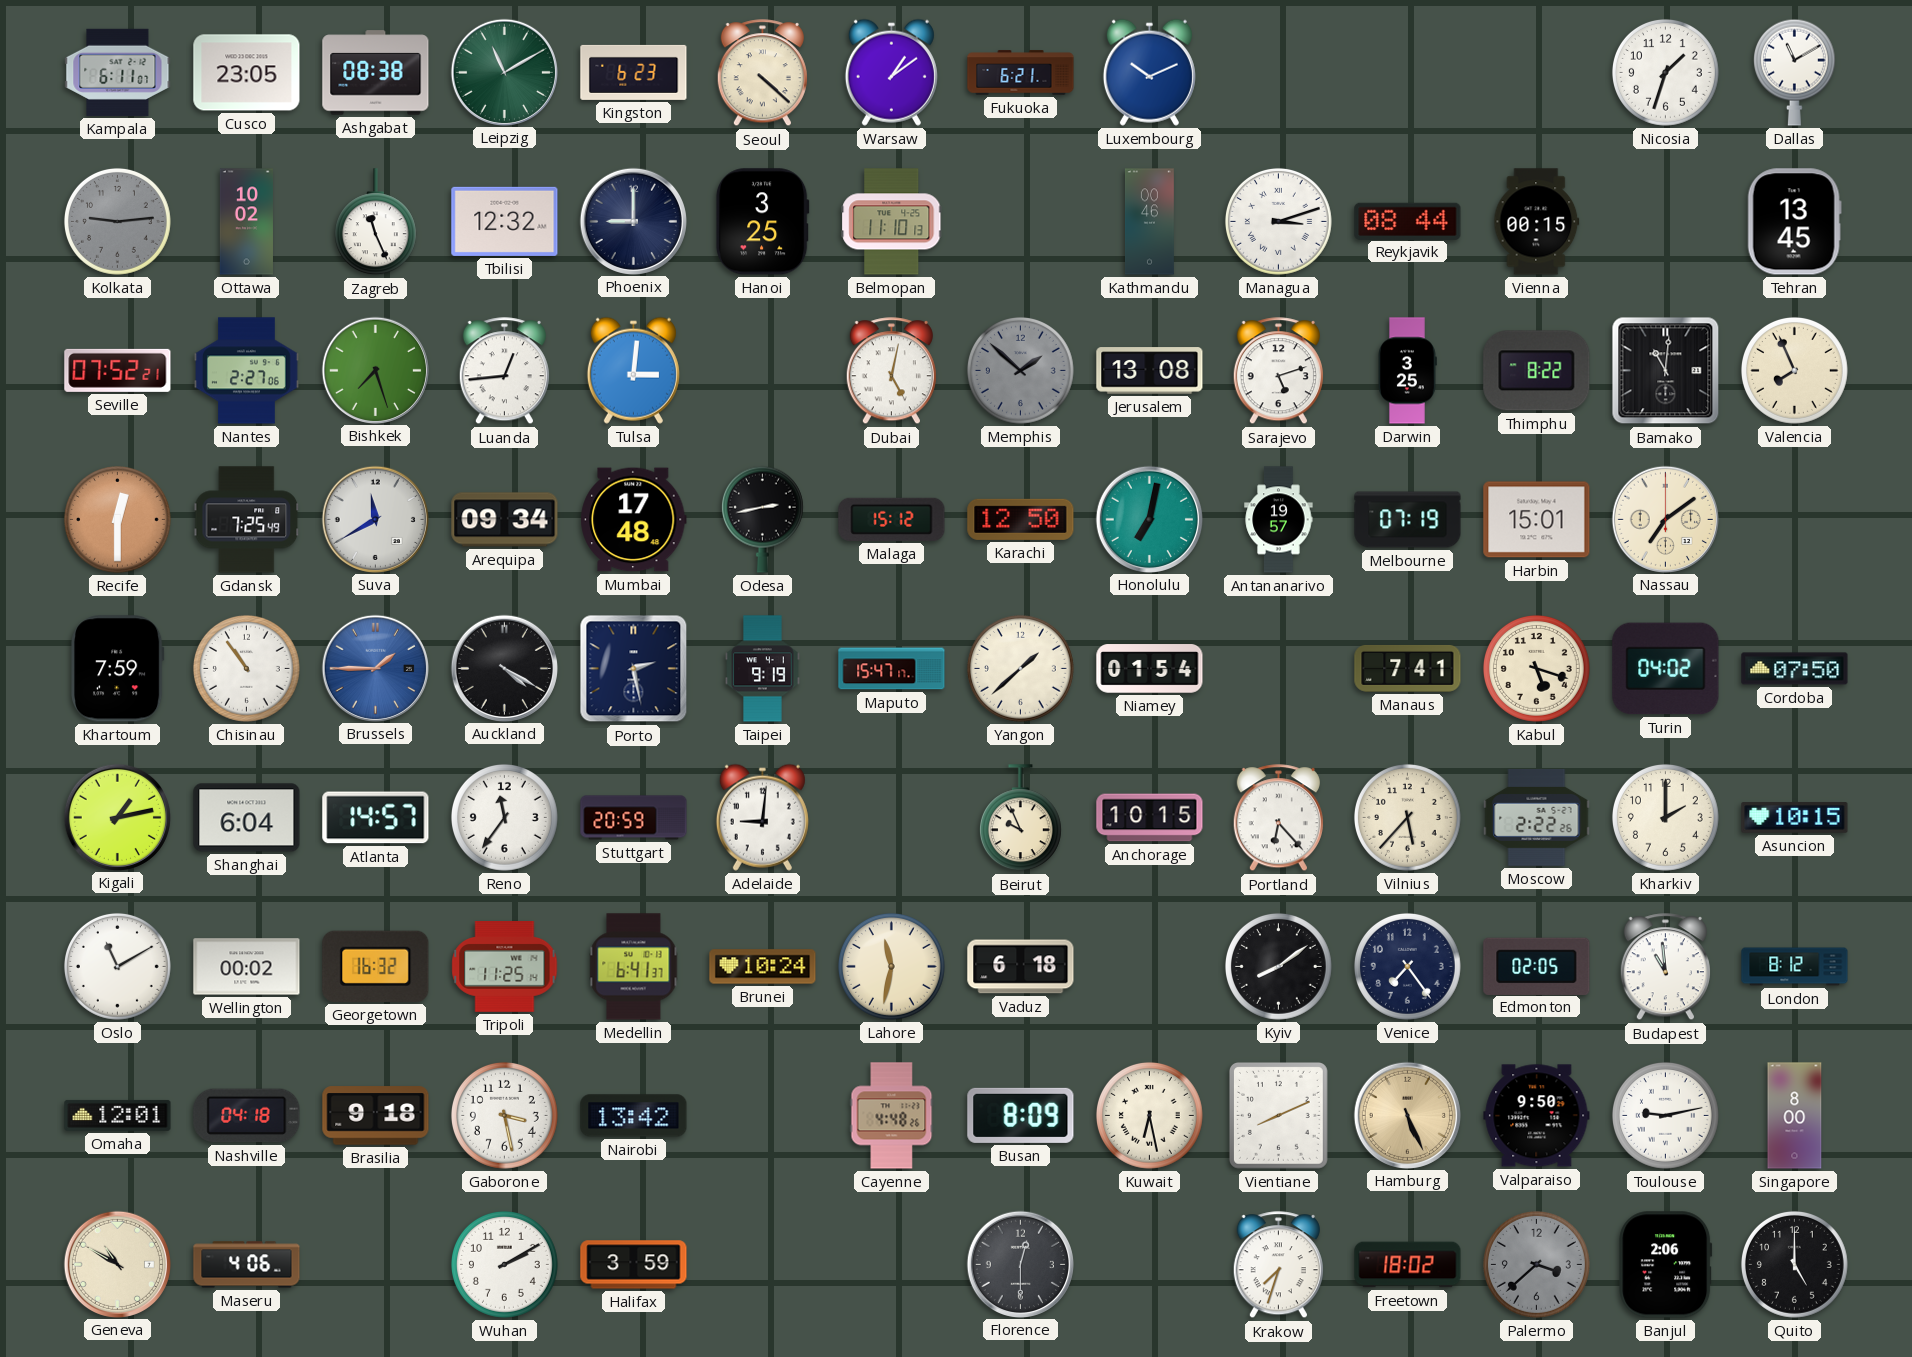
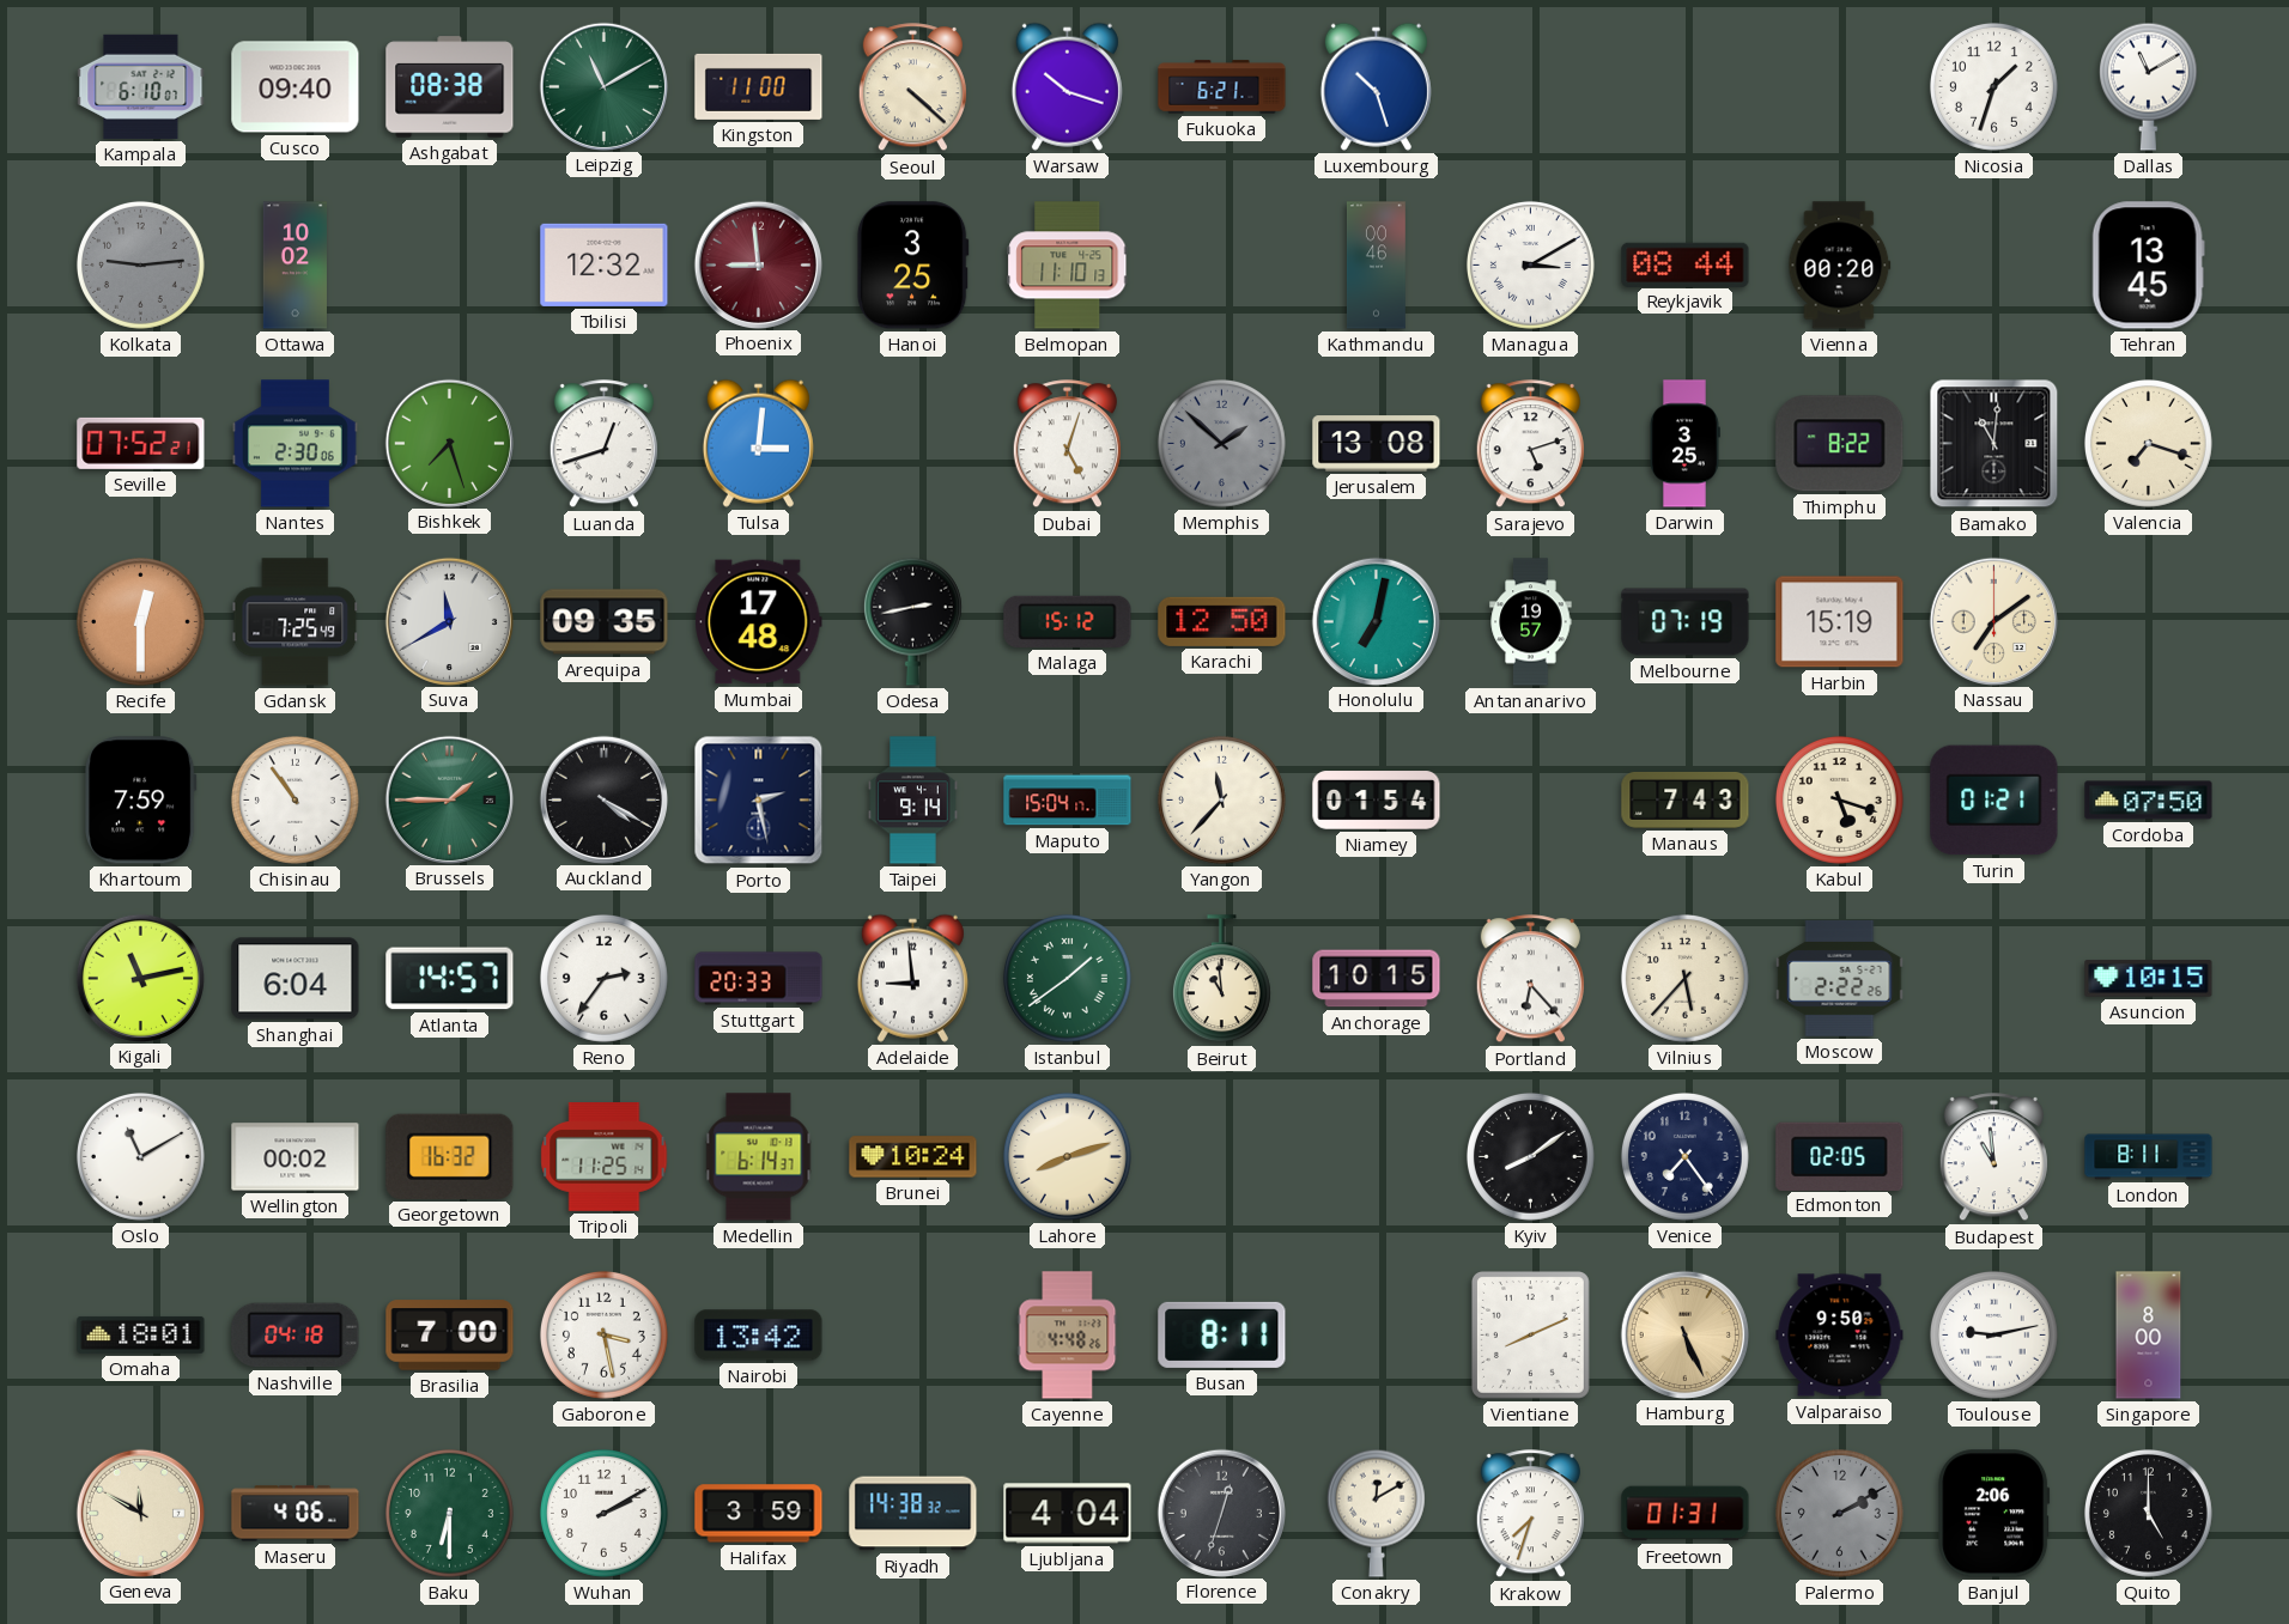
Kampala: 6:11 -> 6:10 (141, 86)
Cusco: 23:05 -> 09:40 (296, 87)
Kingston: 6:23 -> 11:00 (759, 86)
Warsaw: 1:09 -> 10:18 (1067, 86)
Luxembourg: 10:11 -> 10:27 (1376, 86)
Zagreb: 11:26 -> none (375, 222)
Phoenix: 9:00 -> 8:59 (758, 264)
Phoenix dial: navy -> burgundy (758, 264)
Managua: 3:12 -> 3:10 (1530, 264)
Vienna: 00:15 -> 00:20 (1840, 266)
Nantes: 2:27 -> 2:30 (296, 444)
Luanda: 12:44 -> 12:42 (603, 444)
Dubai: 5:02 -> 5:03 (1067, 444)
Valencia: 7:56 -> 7:18 (2148, 443)
Arequipa: 09:34 -> 09:35 (605, 622)
Harbin: 15:01 -> 15:19 (1840, 622)
Brussels dial: blue -> green (449, 799)
Taipei: 9:19 -> 9:14 (913, 801)
Maputo: 15:47 -> 15:04 (1068, 801)
Yangon: 1:38 -> 11:37 (1221, 799)
Manaus: 7:41 -> 7:43 (1686, 799)
Turin: 04:02 -> 01:21 (1994, 801)
Kigali: 1:13 -> 11:13 (140, 978)
Reno: 11:36 -> 2:36 (603, 978)
Stuttgart: 20:59 -> 20:33 (759, 979)
Adelaide: 9:01 -> 8:59 (912, 978)
Istanbul: none -> 1:39 (1067, 978)
Beirut: 9:56 -> 10:59 (1221, 979)
Kharkiv: 2:00 -> none (1665, 817)
Medellin: 6:41 -> 6:14 (759, 1157)
Lahore: 11:32 -> 8:12 (1067, 1156)
Vaduz: 6:18 -> none (1021, 967)
London: 8:12 -> 8:11 (2149, 1157)
Omaha: 12:01 -> 18:01 (141, 1334)
Brasilia: 9:18 -> 7:00 (450, 1336)
Busan: 8:09 -> 8:11 (1222, 1334)
Kuwait: 6:28 -> none (1149, 1115)
Geneva: 10:50 -> 11:50 (140, 1513)
Baku: none -> 6:30 (449, 1513)
Riyadh: none -> 14:38 (913, 1514)
Ljubljana: none -> 4:04 (1068, 1514)
Florence: 12:30 -> 12:33 (1221, 1513)
Conakry: none -> 12:10 (1376, 1513)
Freetown: 18:02 -> 01:31 (1686, 1514)
Palermo: 3:38 -> 2:10 (1839, 1513)
